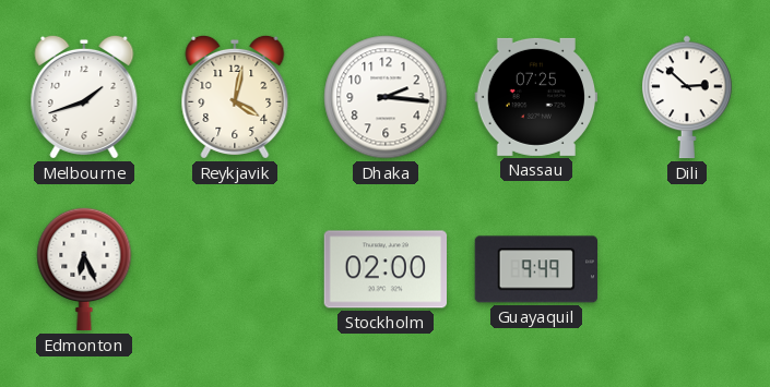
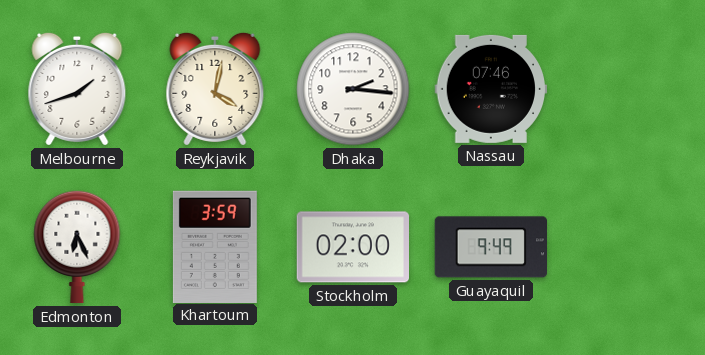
Nassau: 07:25 -> 07:46 (490, 89)
Dili: 2:52 -> none (687, 97)
Khartoum: none -> 3:59 (215, 246)
